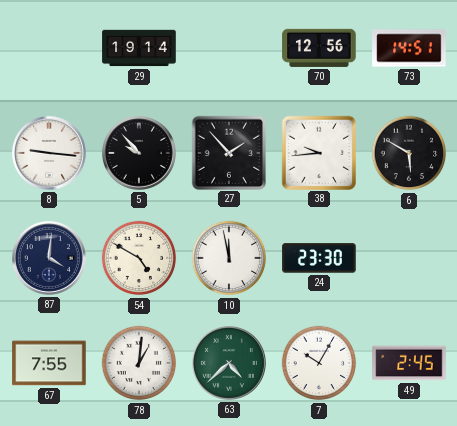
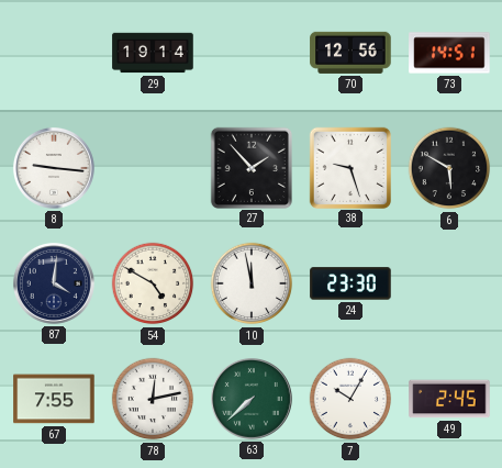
5: 9:53 -> none (139, 153)
38: 9:44 -> 9:27 (349, 167)
78: 1:01 -> 12:13 (153, 399)
63: 4:38 -> 7:38 (252, 399)
